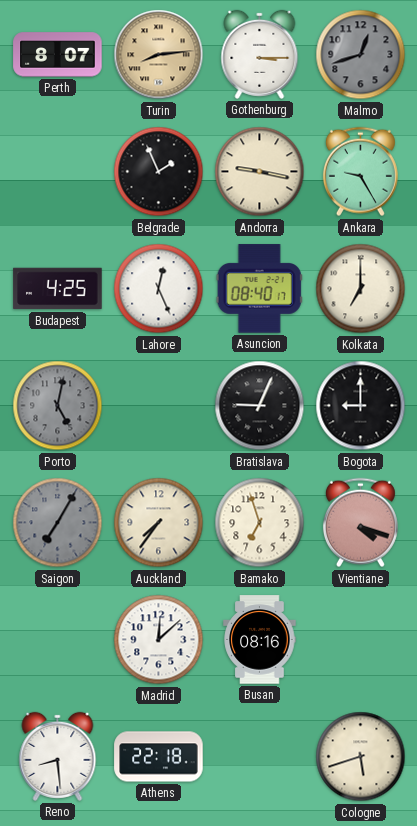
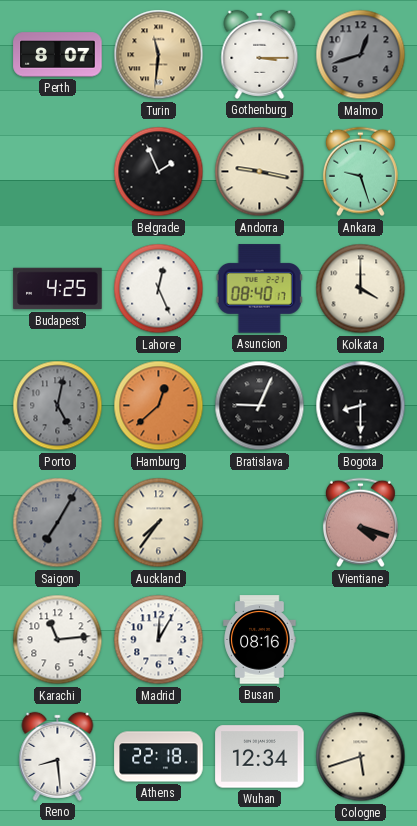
Turin: 8:14 -> 11:31 (159, 55)
Ankara: 9:25 -> 9:27 (360, 172)
Kolkata: 7:00 -> 4:00 (361, 289)
Hamburg: none -> 12:38 (159, 406)
Bogota: 9:00 -> 8:30 (361, 406)
Bamako: 6:57 -> none (260, 523)
Karachi: none -> 11:14 (58, 640)
Madrid: 12:08 -> 12:05 (159, 640)
Wuhan: none -> 12:34 (260, 757)
